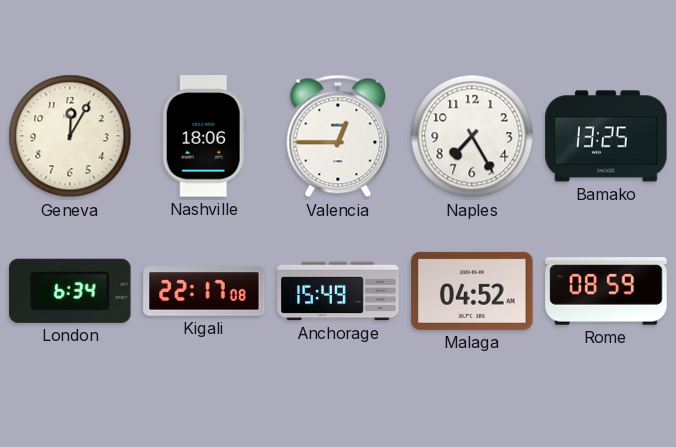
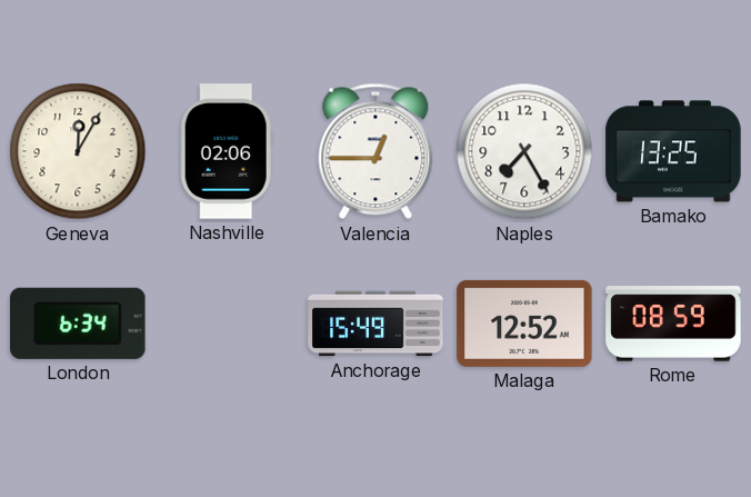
Nashville: 18:06 -> 02:06 (227, 151)
Kigali: 22:17 -> none (204, 291)
Malaga: 04:52 -> 12:52 (524, 324)
